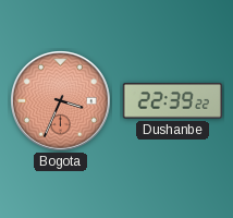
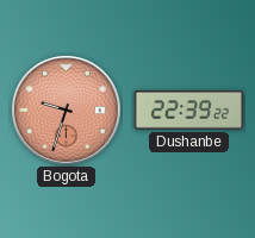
Bogota: 3:34 -> 9:33 (67, 111)
